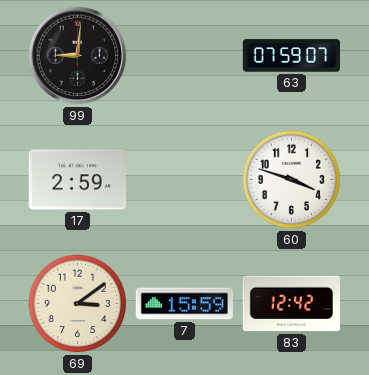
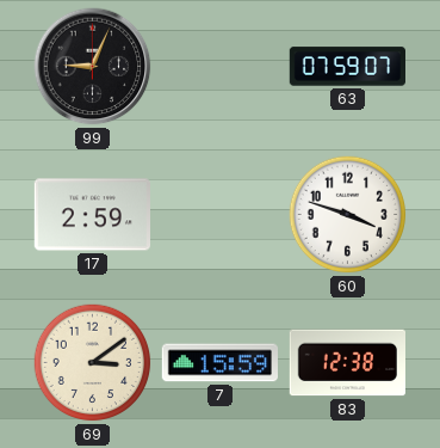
99: 9:01 -> 9:04 (93, 67)
83: 12:42 -> 12:38 (347, 363)
